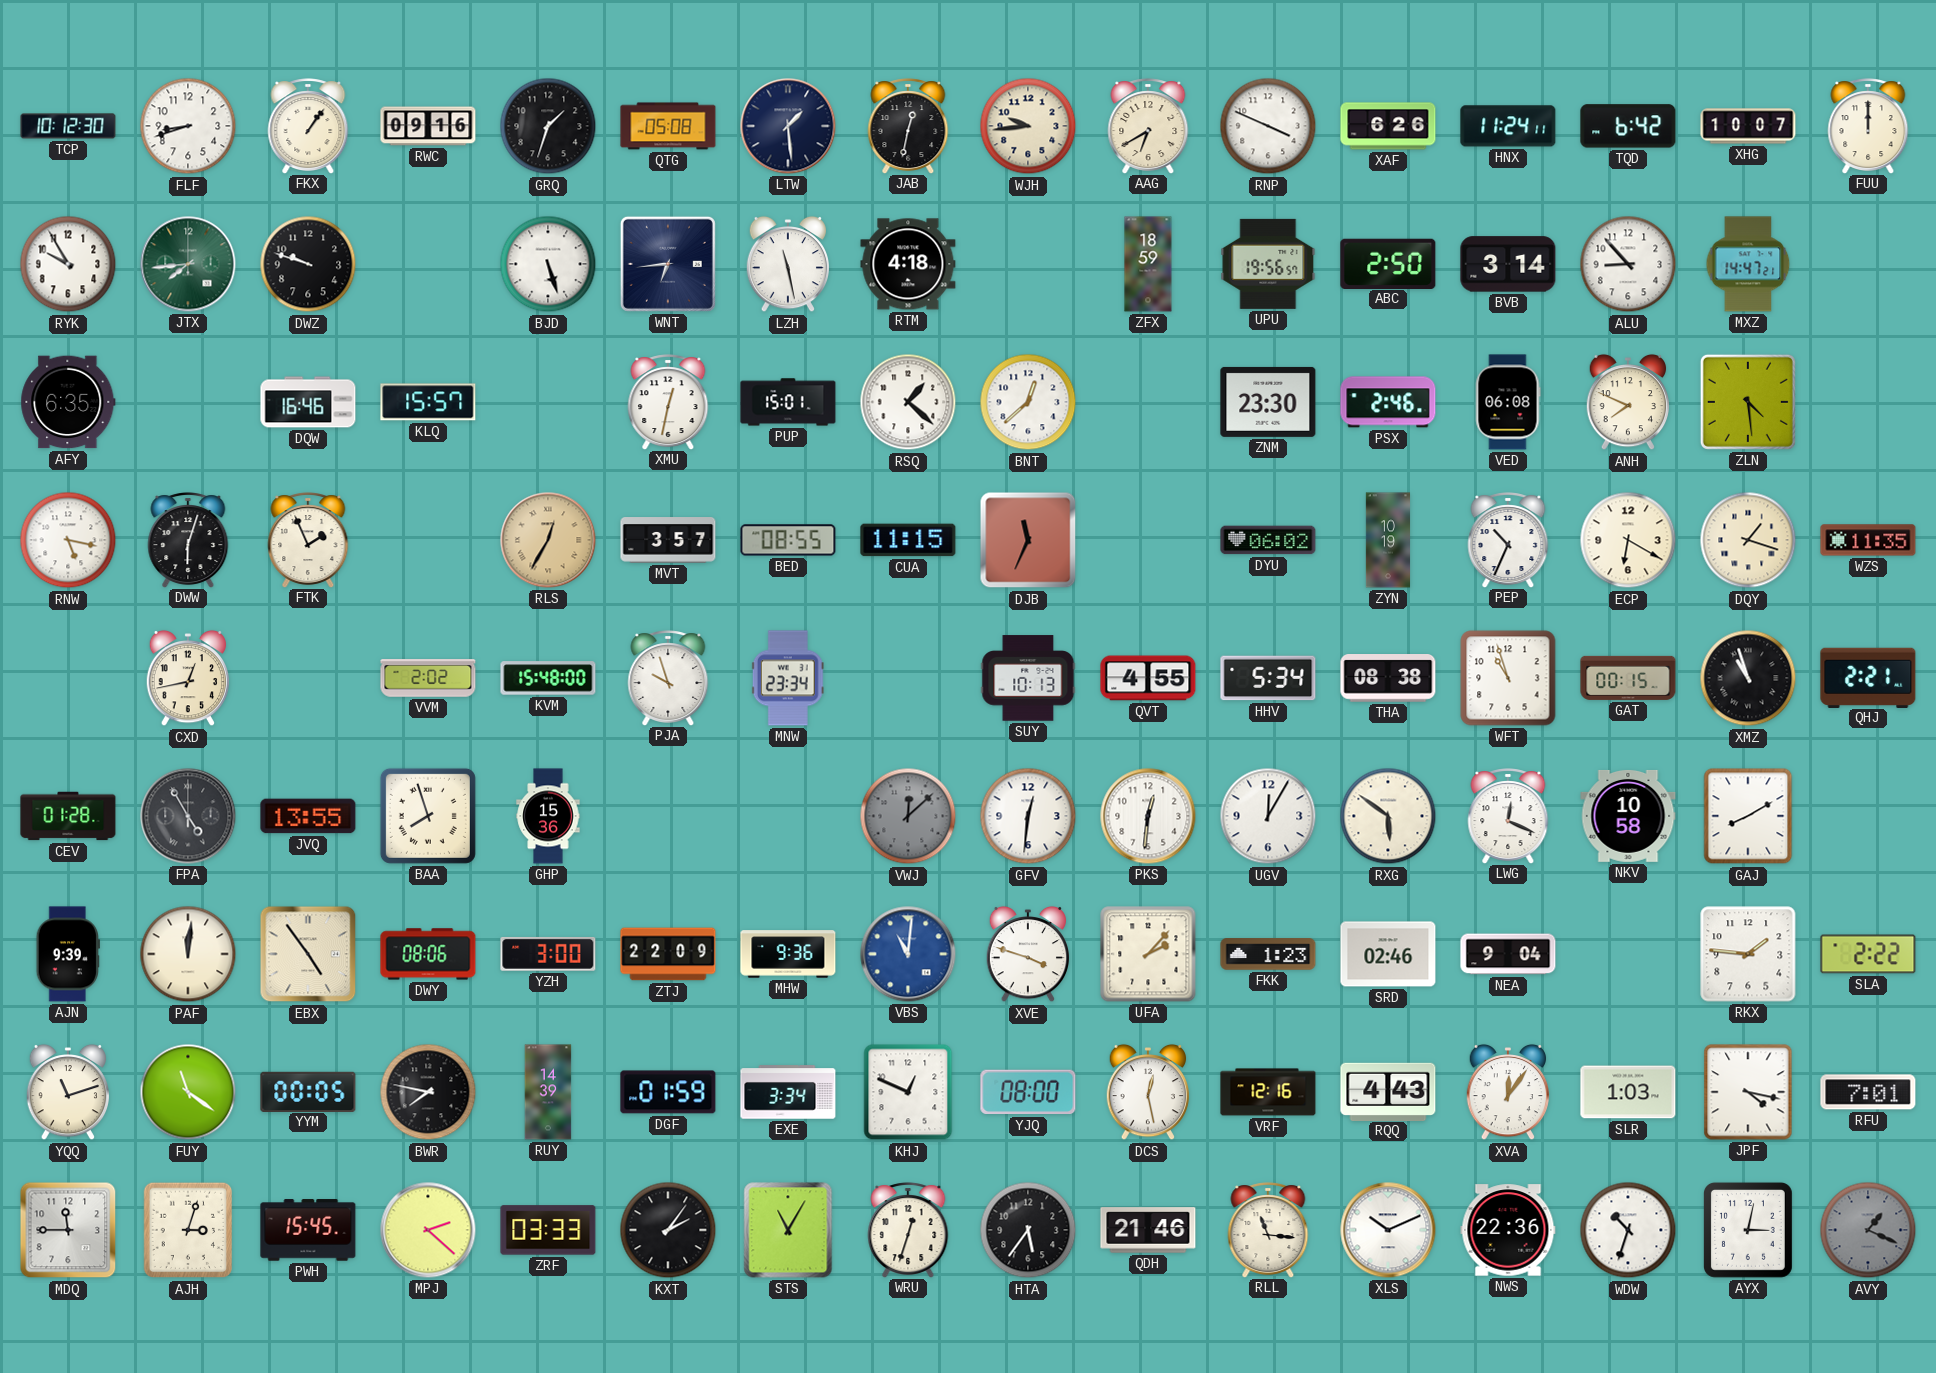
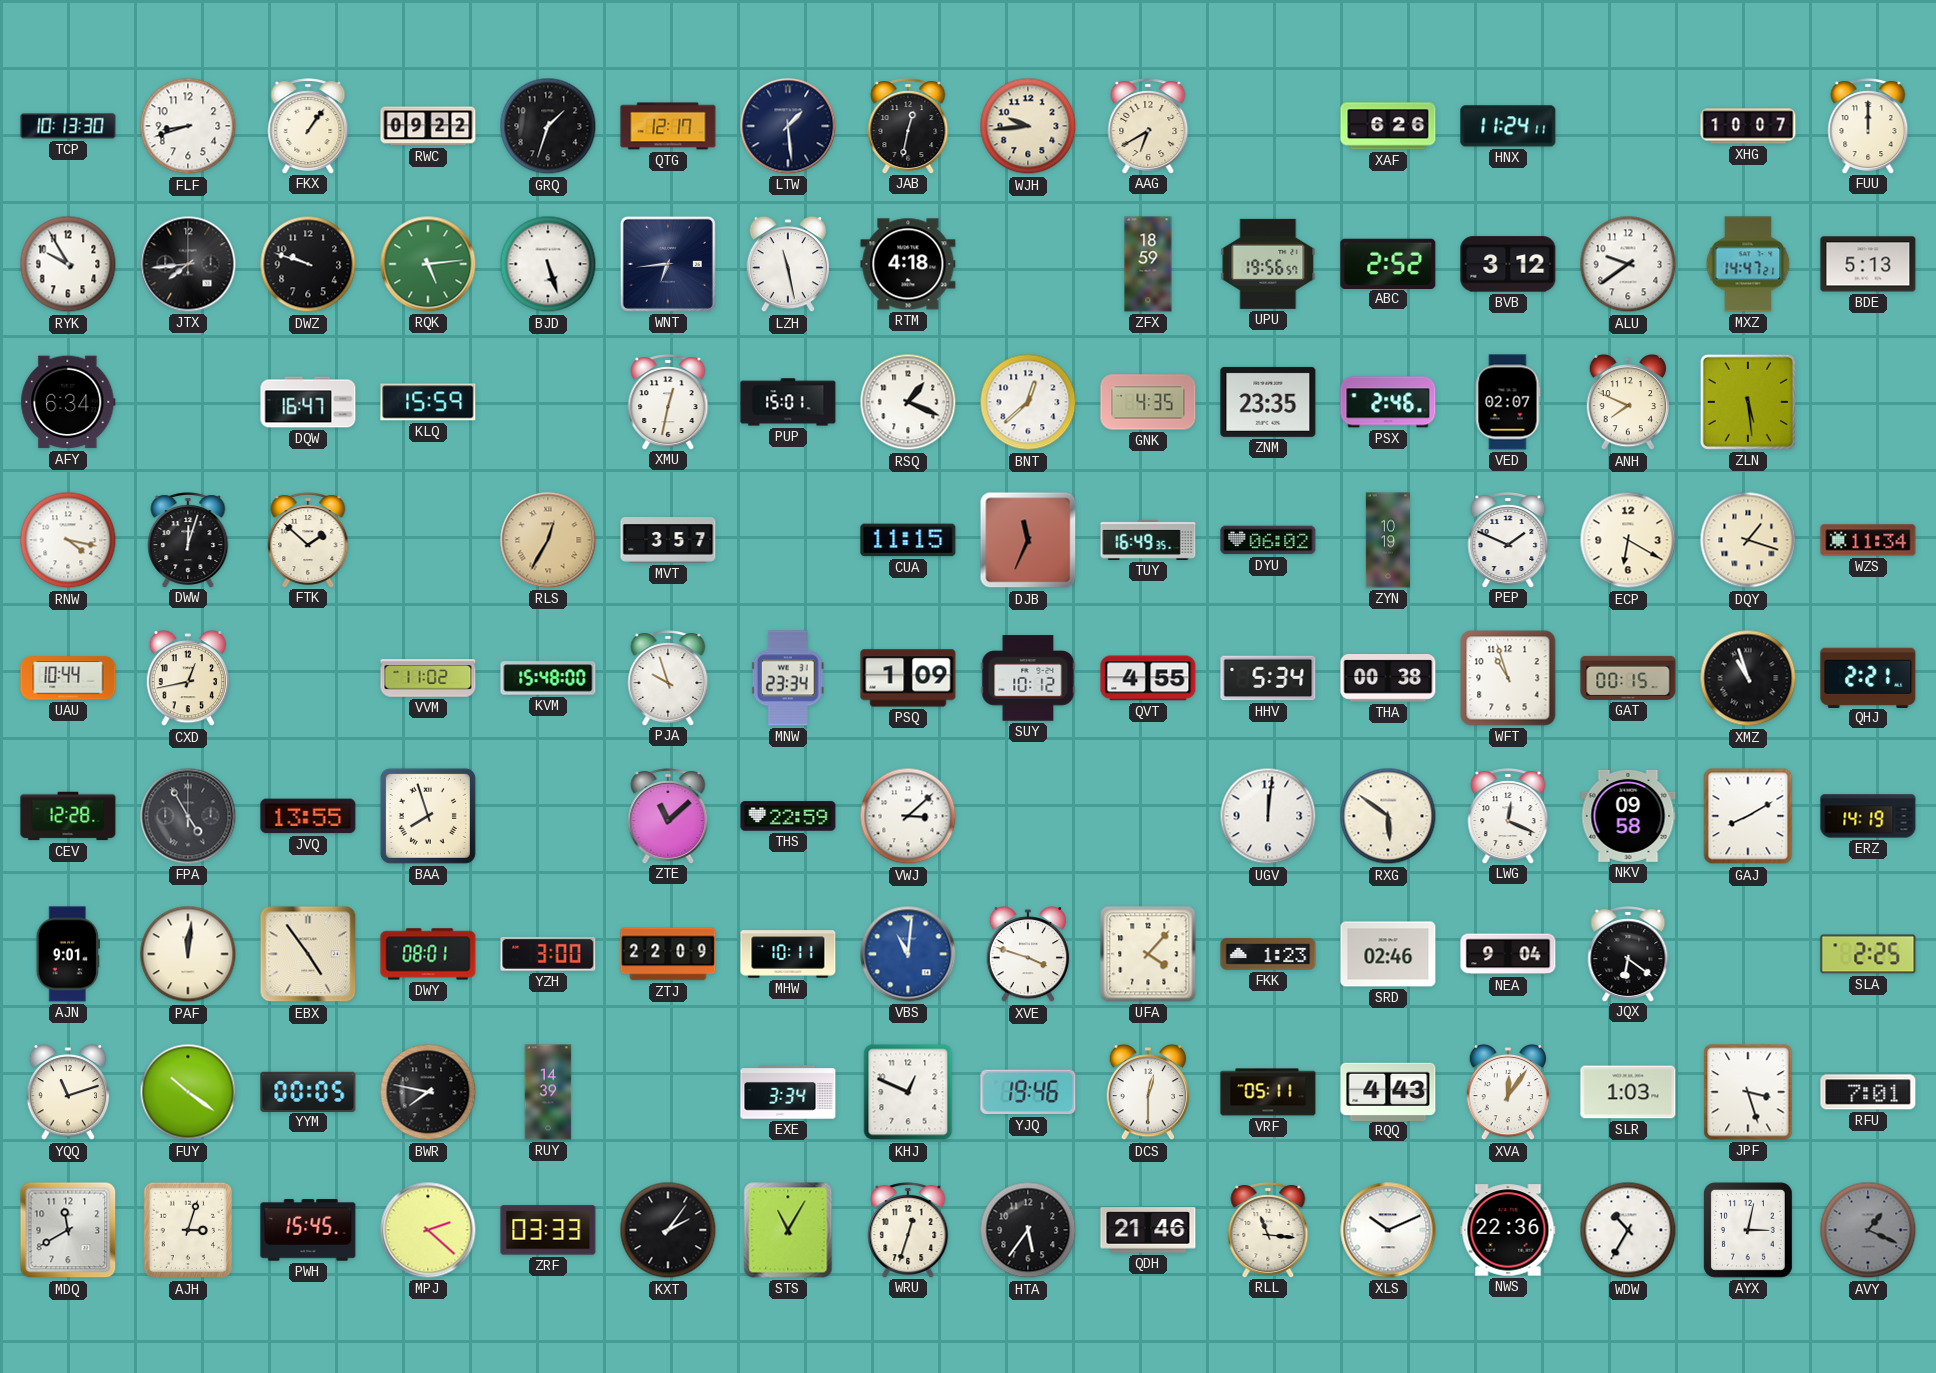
TCP: 10:12 -> 10:13 (68, 126)
RWC: 09:16 -> 09:22 (428, 126)
QTG: 05:08 -> 12:17 (668, 126)
RNP: 3:49 -> none (1268, 126)
TQD: 6:42 -> none (1628, 126)
JTX dial: green -> black (188, 264)
RQK: none -> 5:14 (428, 264)
ABC: 2:50 -> 2:52 (1388, 263)
BVB: 3:14 -> 3:12 (1508, 264)
ALU: 8:53 -> 9:39 (1628, 264)
BDE: none -> 5:13 (1868, 264)
AFY: 6:35 -> 6:34 (68, 402)
DQW: 16:46 -> 16:47 (308, 402)
KLQ: 15:57 -> 15:59 (428, 402)
RSQ: 1:22 -> 1:19 (908, 402)
GNK: none -> 4:35 (1148, 402)
ZNM: 23:30 -> 23:35 (1268, 402)
VED: 06:08 -> 02:07 (1508, 402)
ZLN: 4:29 -> 5:29 (1748, 402)
RNW: 5:17 -> 4:17 (68, 540)
DWW: 6:03 -> 12:03 (188, 540)
FTK: 1:56 -> 1:52 (308, 540)
BED: 08:55 -> none (788, 540)
TUY: none -> 16:49 (1148, 540)
PEP: 10:34 -> 1:49 (1508, 540)
WZS: 11:35 -> 11:34 (1868, 540)
UAU: none -> 10:44 (68, 678)
VVM: 2:02 -> 11:02 (428, 678)
PSQ: none -> 1:09 (908, 678)
SUY: 10:13 -> 10:12 (1028, 678)
THA: 08:38 -> 00:38 (1388, 679)
CEV: 01:28 -> 12:28 (68, 816)
GHP: 15:36 -> none (548, 816)
ZTE: none -> 11:08 (668, 816)
THS: none -> 22:59 (788, 816)
VWJ: 12:08 -> 3:08 (908, 816)
VWJ dial: grey -> white (908, 816)
GFV: 12:31 -> none (1028, 816)
PKS: 12:31 -> none (1148, 816)
UGV: 12:05 -> 12:01 (1268, 816)
NKV: 10:58 -> 09:58 (1628, 816)
ERZ: none -> 14:19 (1868, 816)
AJN: 9:39 -> 9:01 (68, 954)
DWY: 08:06 -> 08:01 (428, 954)
MHW: 9:36 -> 10:11 (788, 954)
UFA: 2:07 -> 4:07 (1148, 954)
JQX: none -> 6:21 (1628, 954)
RKX: 1:46 -> none (1748, 954)
SLA: 2:22 -> 2:25 (1868, 954)
FUY: 11:21 -> 10:21 (188, 1092)
DGF: 01:59 -> none (668, 1092)
YJQ: 08:00 -> 19:46 (1028, 1092)
DCS: 12:28 -> 12:30 (1147, 1092)
VRF: 12:16 -> 05:11 (1268, 1092)
JPF: 4:17 -> 3:27 (1748, 1092)
MDQ: 11:45 -> 11:40 (68, 1230)
WDW: 10:33 -> 10:35 (1628, 1230)
